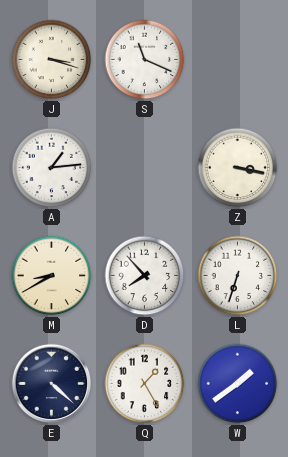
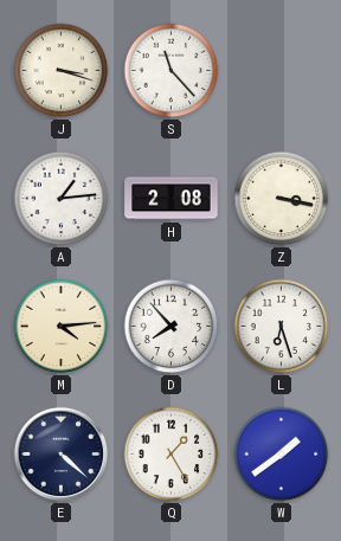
S: 11:19 -> 11:23 (172, 71)
H: none -> 2:08 (172, 199)
M: 8:40 -> 4:14 (62, 327)
L: 6:33 -> 6:27 (282, 327)
